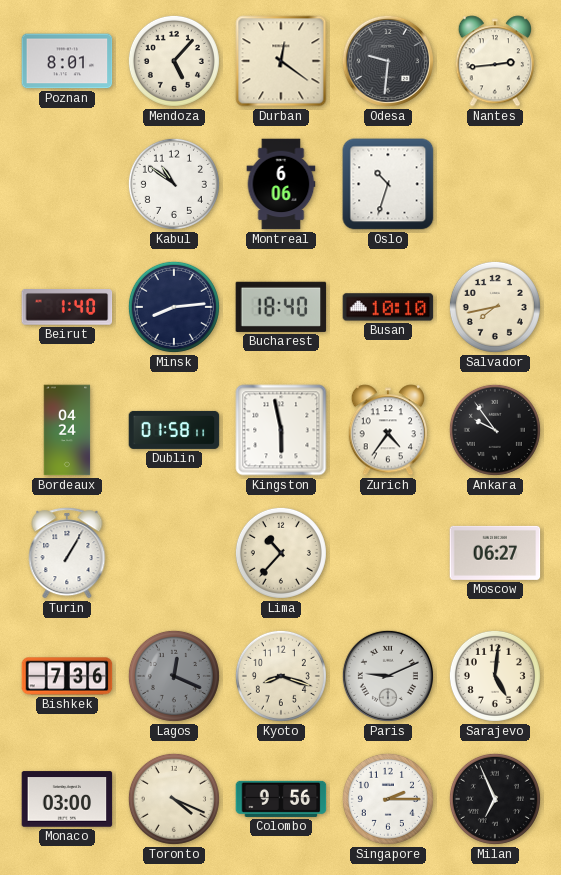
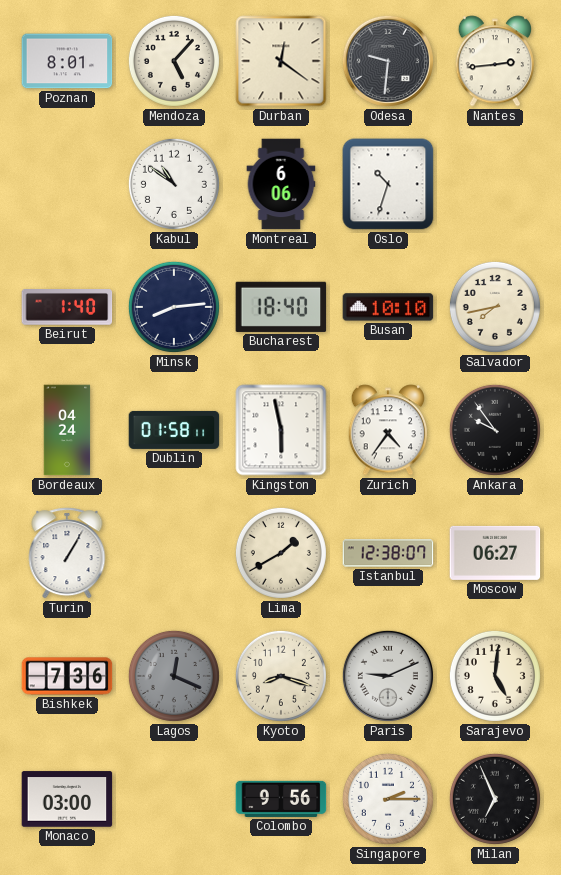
Lima: 10:37 -> 1:40 (281, 553)
Istanbul: none -> 12:38 (388, 553)
Toronto: 4:19 -> none (174, 799)
